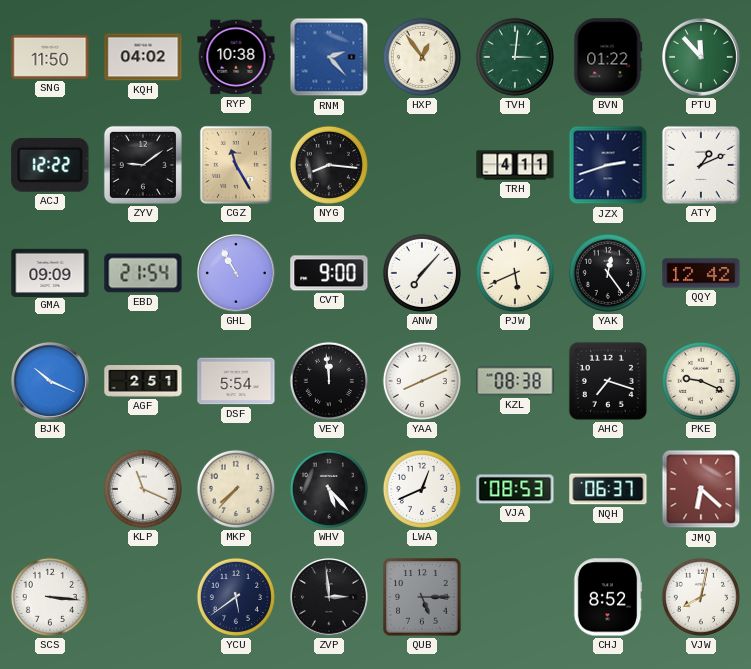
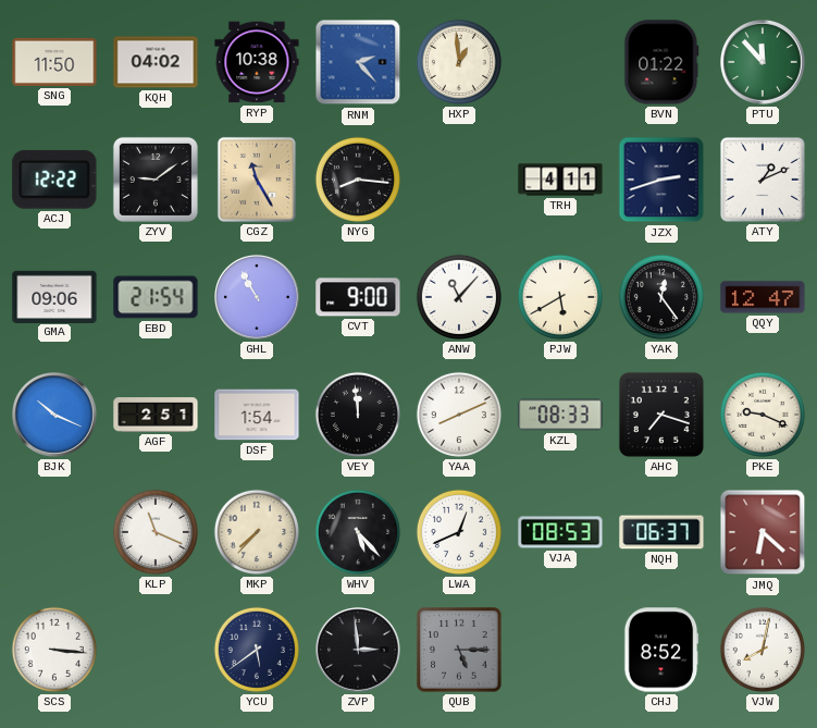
HXP: 12:54 -> 12:59 (459, 62)
TVH: 3:01 -> none (515, 57)
GMA: 09:09 -> 09:06 (54, 296)
ANW: 7:07 -> 11:07 (459, 297)
PJW: 5:41 -> 5:40 (560, 297)
QQY: 12:42 -> 12:47 (763, 297)
DSF: 5:54 -> 1:54 (257, 415)
KZL: 08:38 -> 08:33 (560, 415)
